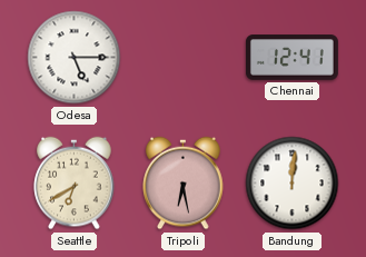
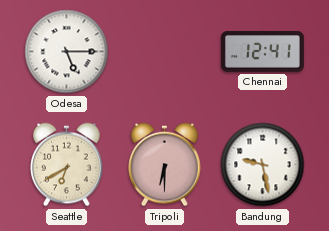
Tripoli: 6:28 -> 6:30 (165, 165)
Bandung: 12:01 -> 9:28 (263, 165)
